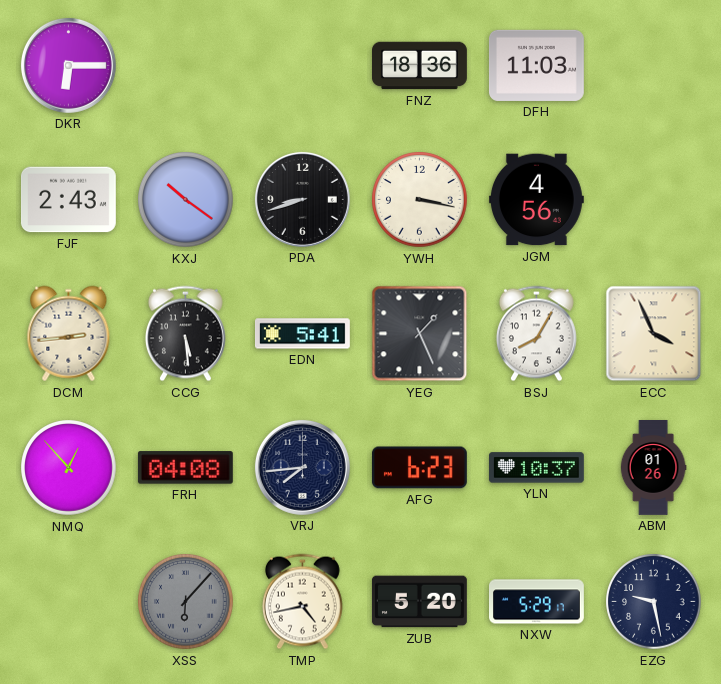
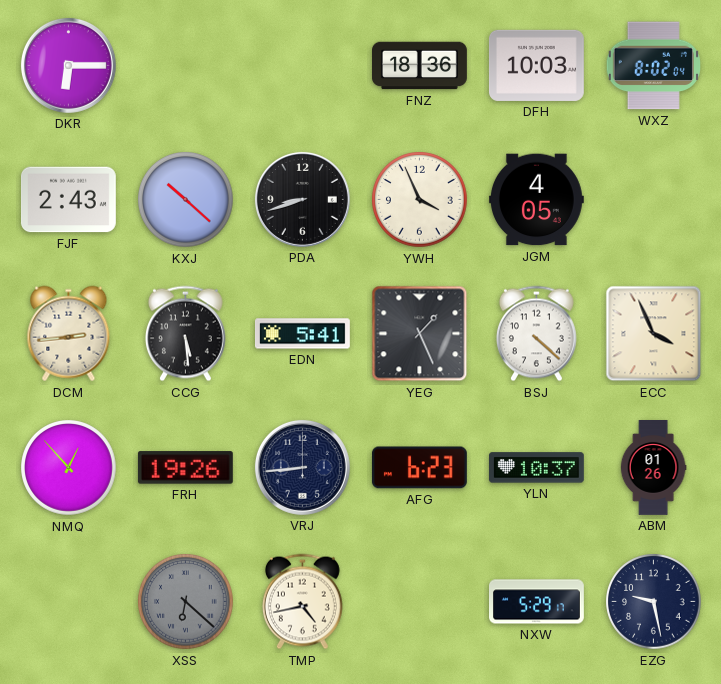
DFH: 11:03 -> 10:03 (536, 65)
WXZ: none -> 8:02 (653, 66)
KXJ: 10:21 -> 10:22 (186, 200)
YWH: 3:17 -> 3:56 (420, 200)
JGM: 4:56 -> 4:05 (536, 200)
BSJ: 8:05 -> 4:22 (536, 334)
FRH: 04:08 -> 19:26 (185, 468)
VRJ: 7:44 -> 8:44 (302, 467)
XSS: 6:07 -> 6:22 (186, 602)
ZUB: 5:20 -> none (419, 602)
